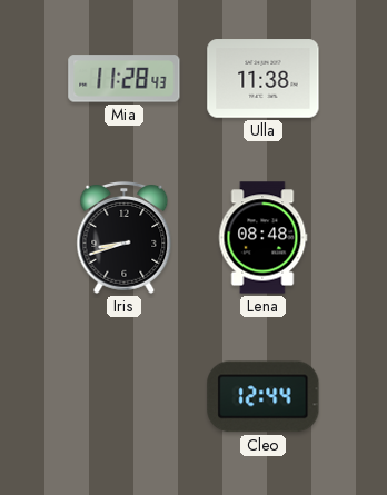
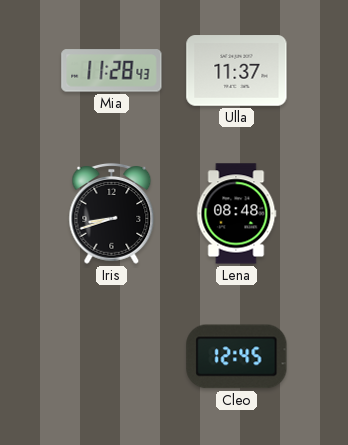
Ulla: 11:38 -> 11:37 (237, 71)
Cleo: 12:44 -> 12:45 (237, 357)
